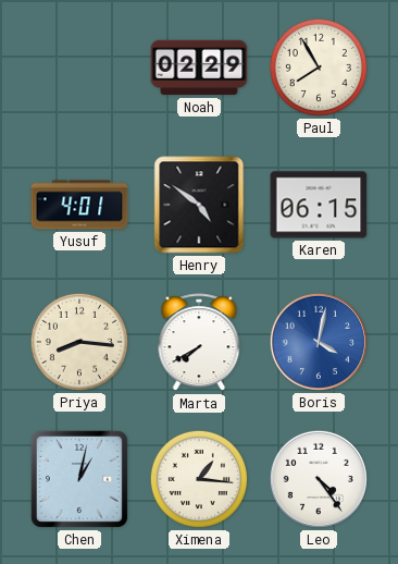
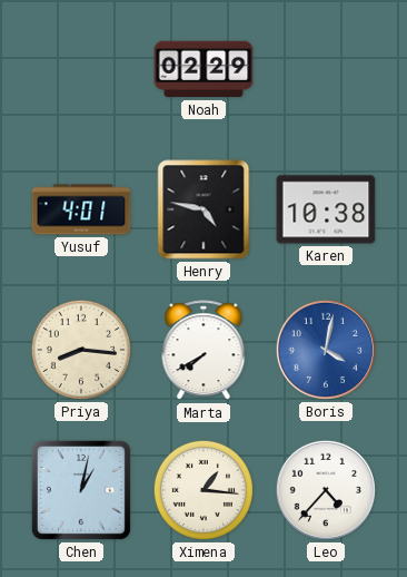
Paul: 7:55 -> none (319, 68)
Henry: 4:51 -> 4:47 (203, 209)
Karen: 06:15 -> 10:38 (326, 209)
Leo: 4:24 -> 4:37 (326, 490)
